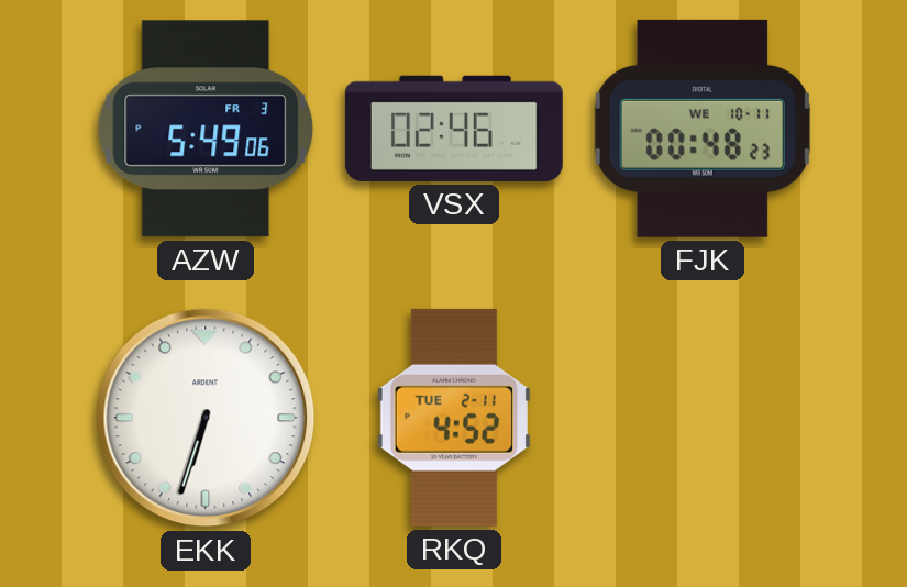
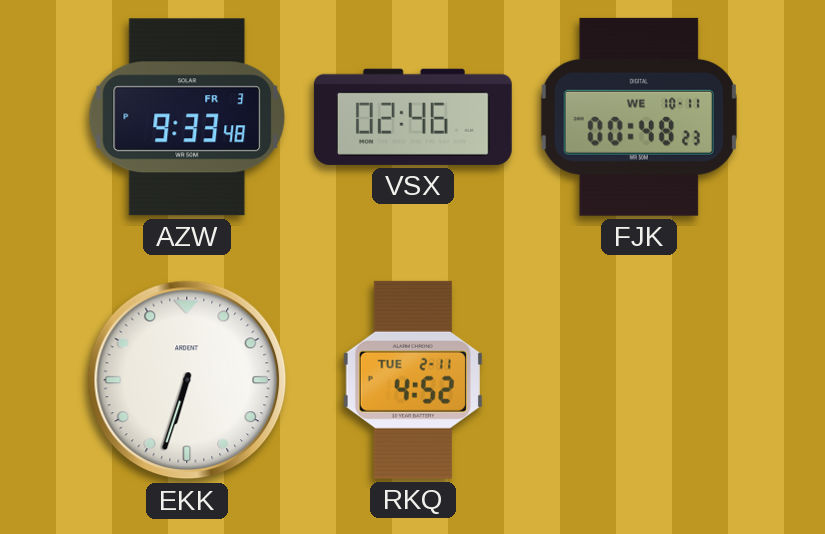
AZW: 5:49 -> 9:33 (187, 117)
